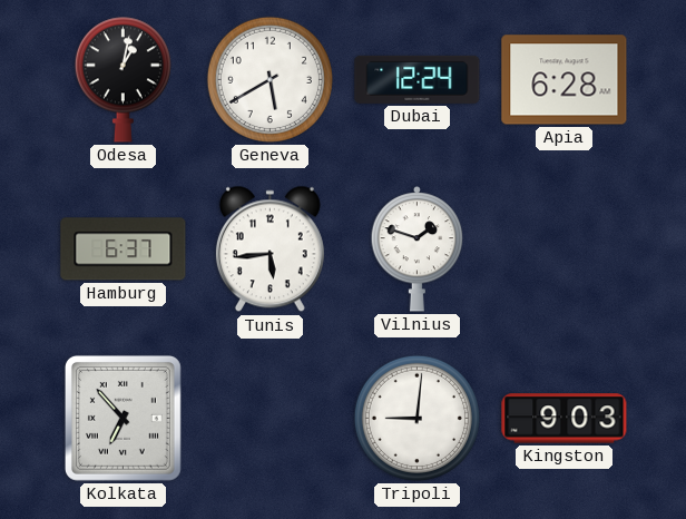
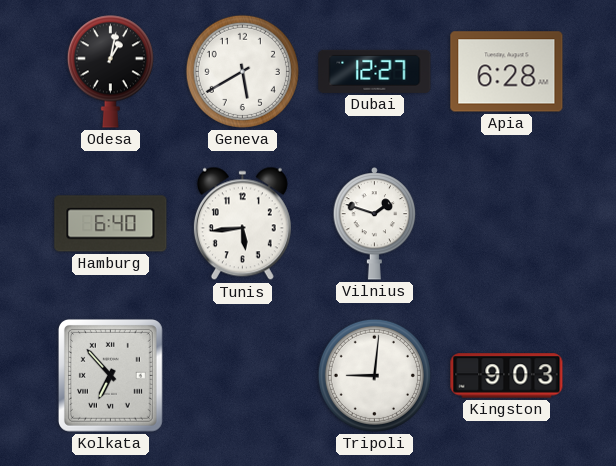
Dubai: 12:24 -> 12:27 (375, 71)
Hamburg: 6:37 -> 6:40 (111, 224)
